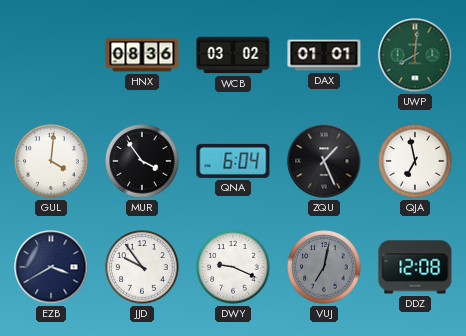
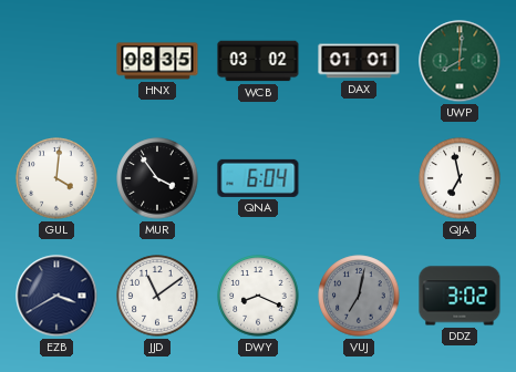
HNX: 08:36 -> 08:35 (157, 61)
ZQU: 1:26 -> none (324, 161)
JJD: 9:54 -> 11:09 (157, 296)
DWY: 9:19 -> 8:19 (258, 296)
DDZ: 12:08 -> 3:02 (460, 296)
